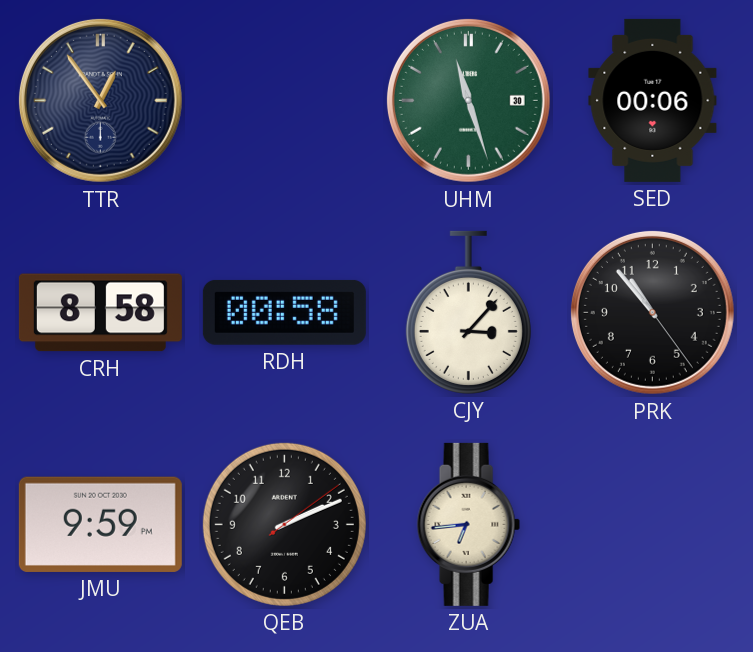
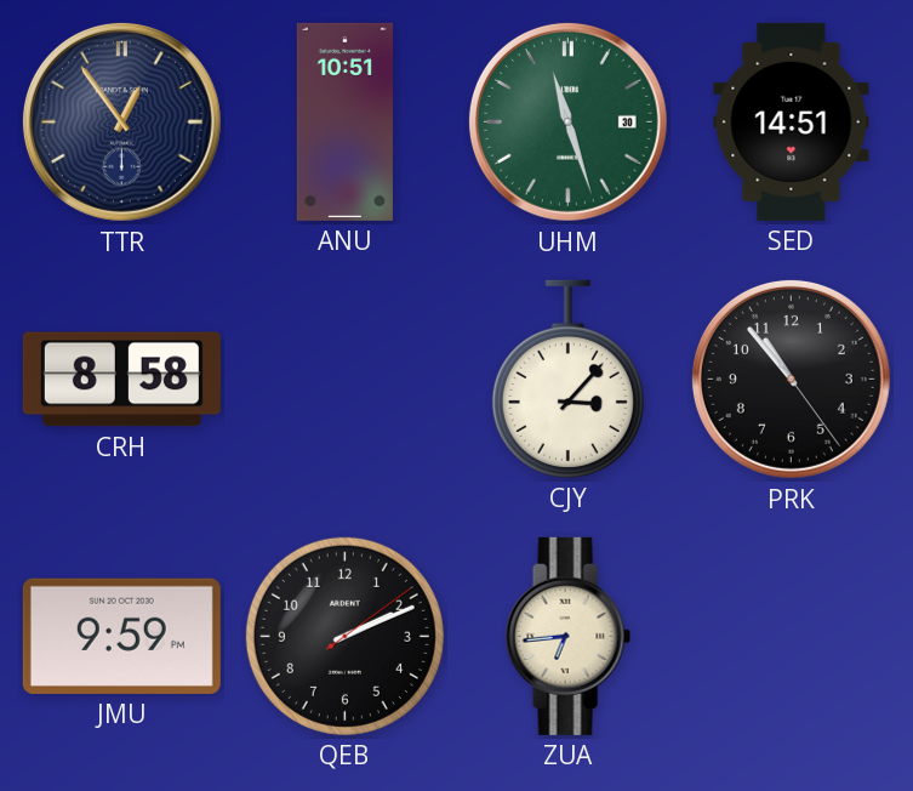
ANU: none -> 10:51 (344, 121)
SED: 00:06 -> 14:51 (792, 121)
RDH: 00:58 -> none (284, 312)
